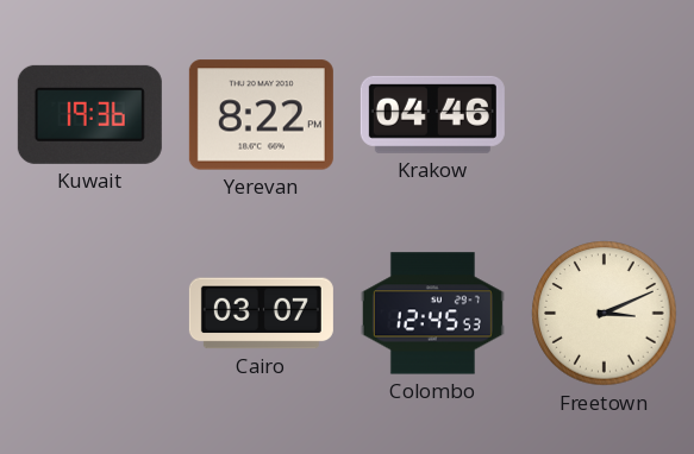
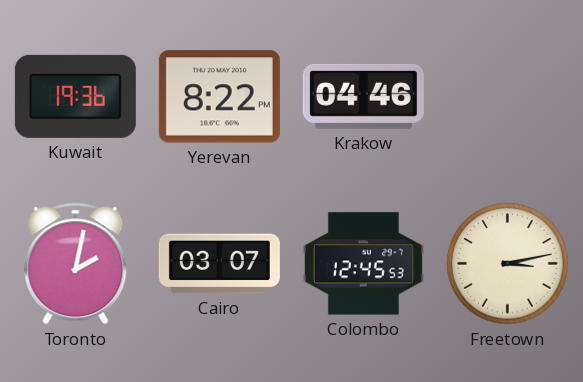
Toronto: none -> 2:02 (76, 264)
Freetown: 3:11 -> 3:13 (508, 264)
